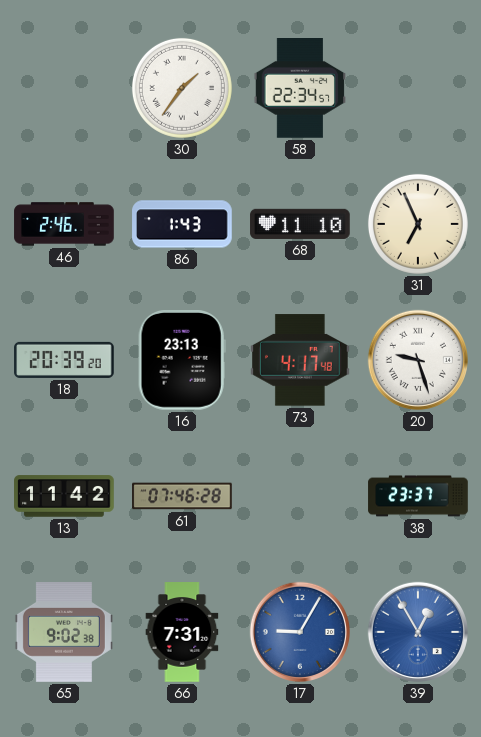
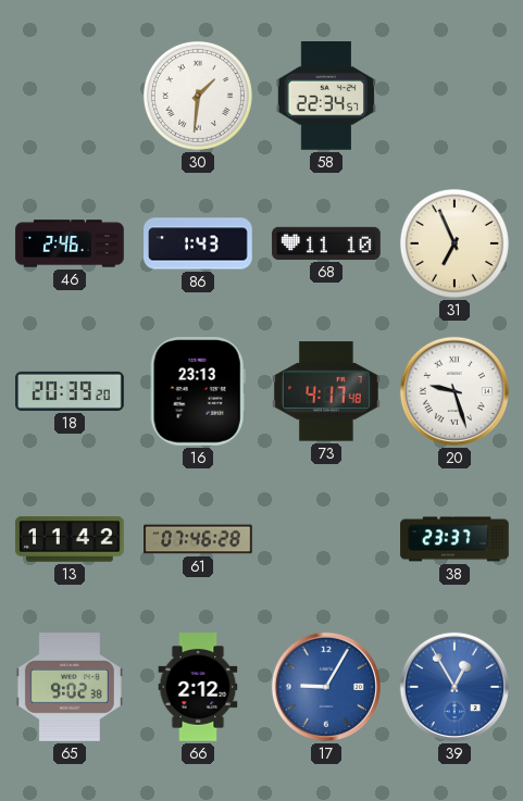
30: 1:36 -> 1:31 (198, 96)
66: 7:31 -> 2:12 (198, 687)
